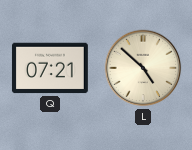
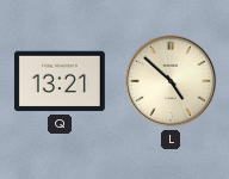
Q: 07:21 -> 13:21 (60, 81)
